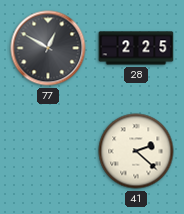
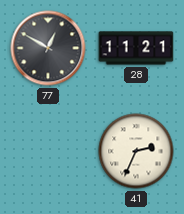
28: 2:25 -> 11:21 (136, 48)
41: 2:22 -> 2:34 (136, 151)
